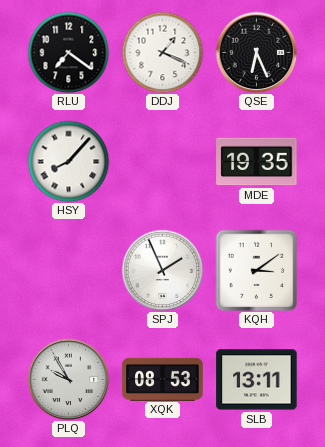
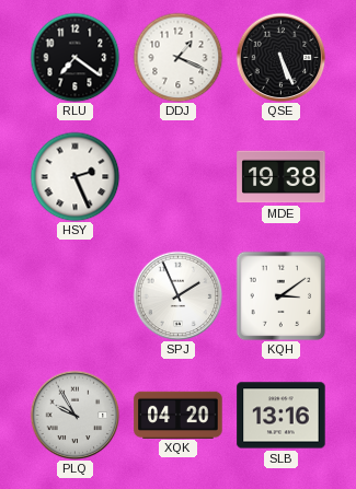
QSE: 6:26 -> 5:26 (280, 57)
HSY: 8:07 -> 2:26 (74, 176)
MDE: 19:35 -> 19:38 (282, 177)
XQK: 08:53 -> 04:20 (179, 415)
SLB: 13:11 -> 13:16 (282, 416)
